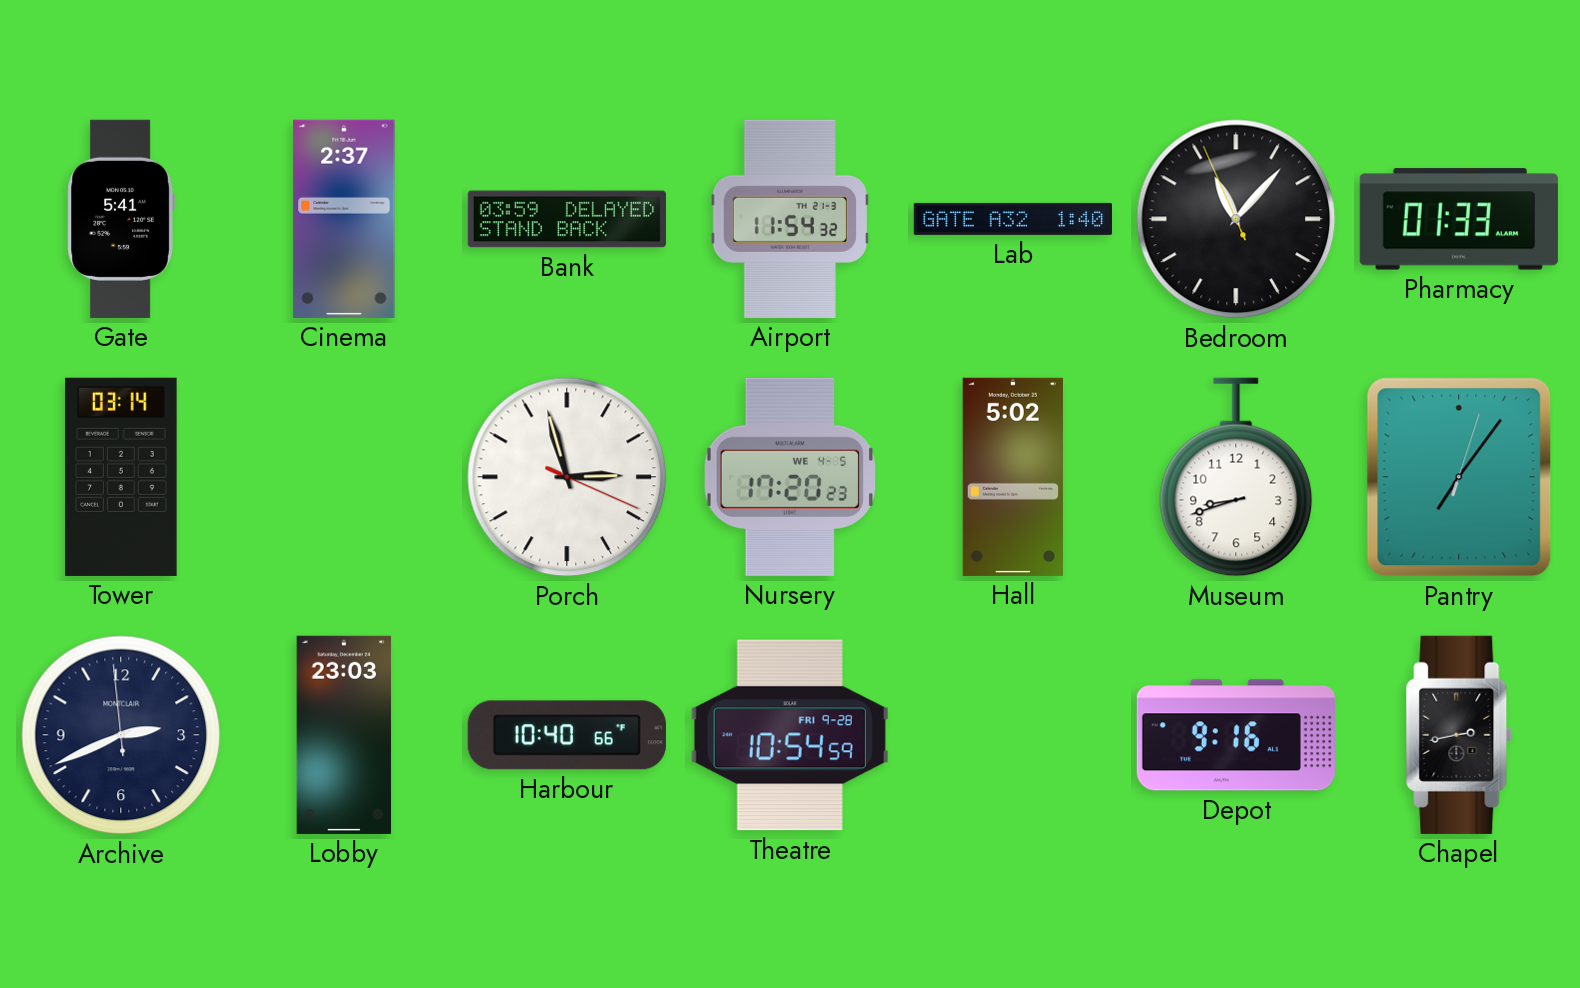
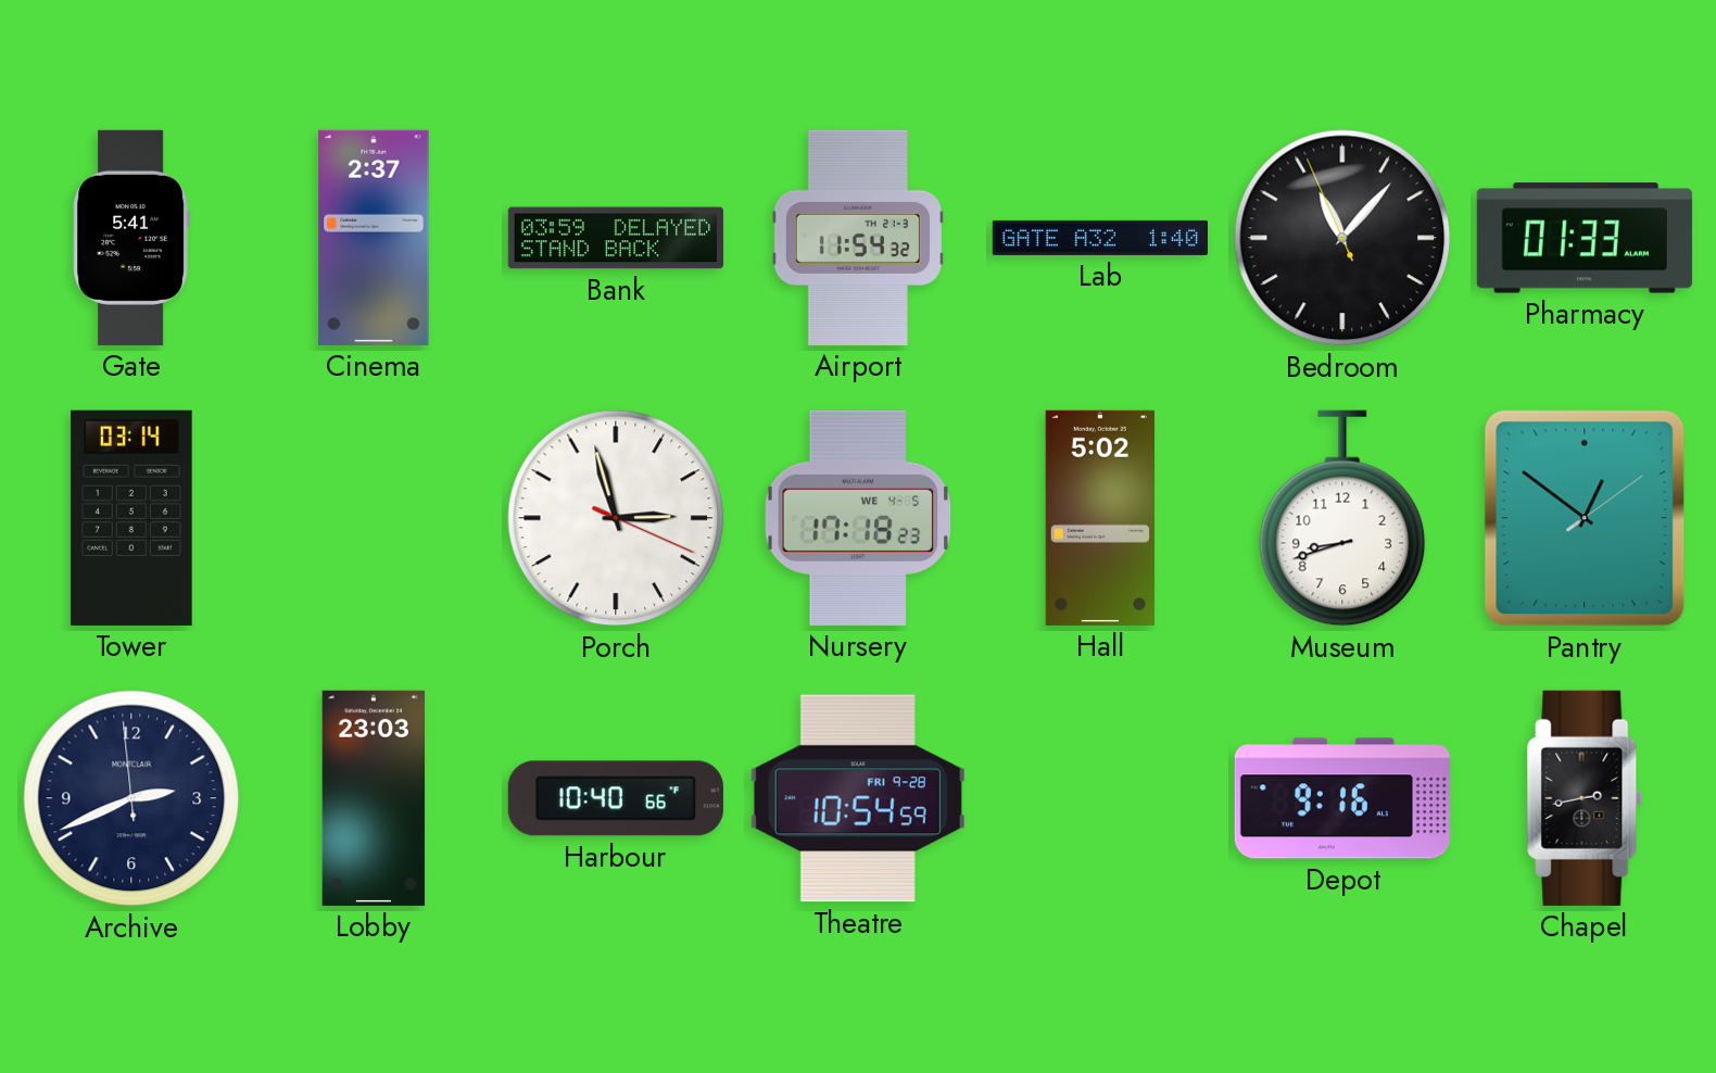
Nursery: 17:20 -> 17:18 (858, 518)
Pantry: 7:06 -> 12:51 (1585, 518)
